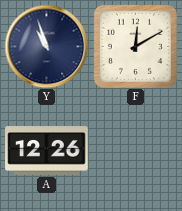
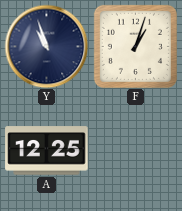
F: 12:10 -> 1:03 (135, 46)
A: 12:26 -> 12:25 (47, 151)
